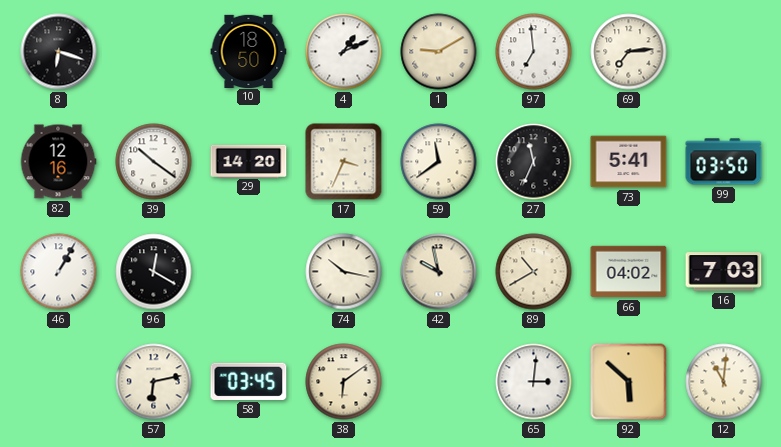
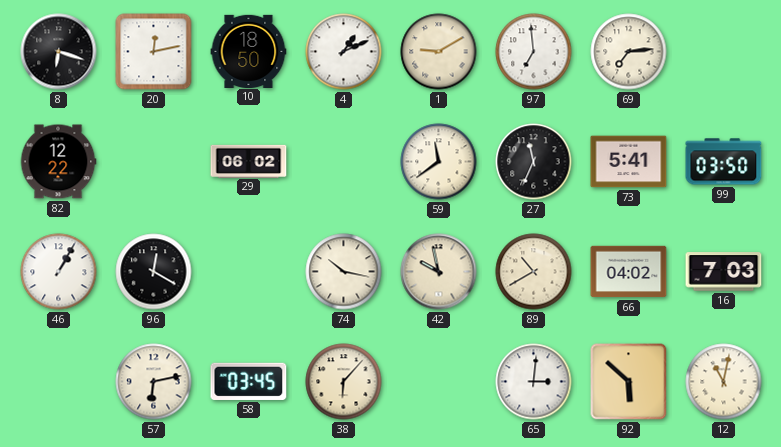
20: none -> 12:13 (154, 52)
82: 12:16 -> 12:22 (58, 162)
39: 10:21 -> none (154, 162)
29: 14:20 -> 06:02 (249, 161)
17: 3:34 -> none (344, 162)
38: 6:09 -> 6:07 (344, 382)
12: 11:01 -> 11:02 (724, 382)
